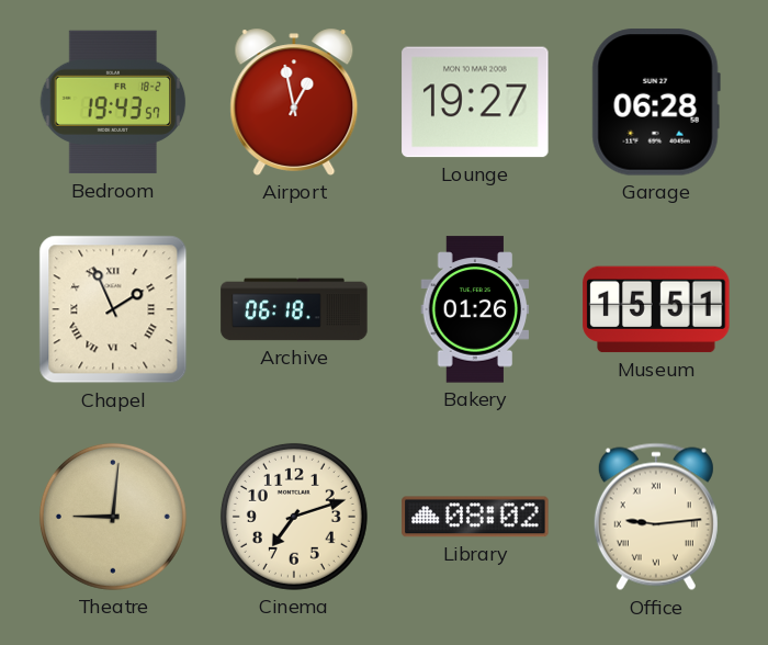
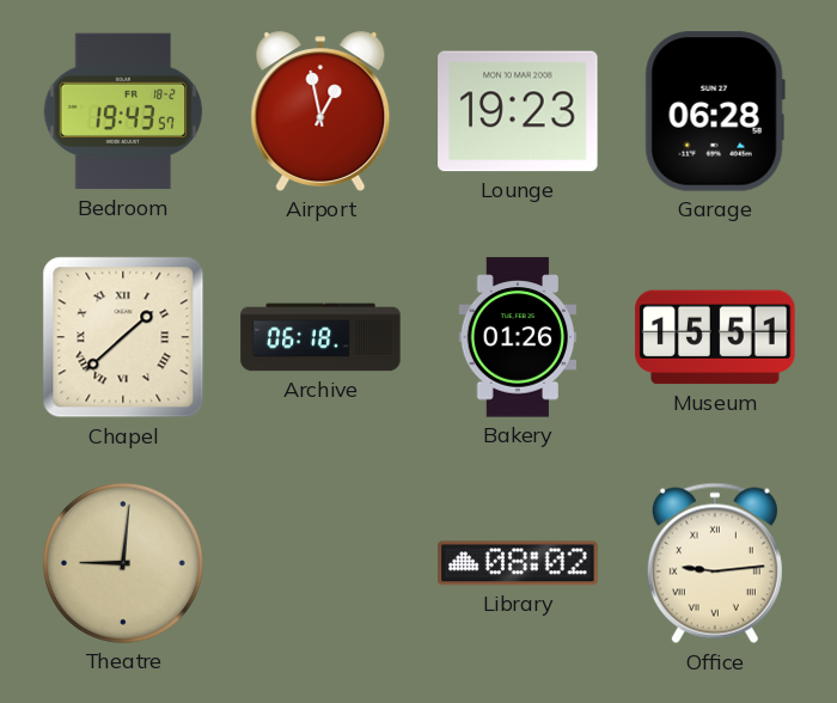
Lounge: 19:27 -> 19:23 (518, 111)
Chapel: 1:56 -> 1:38 (123, 337)
Cinema: 7:12 -> none (294, 517)
